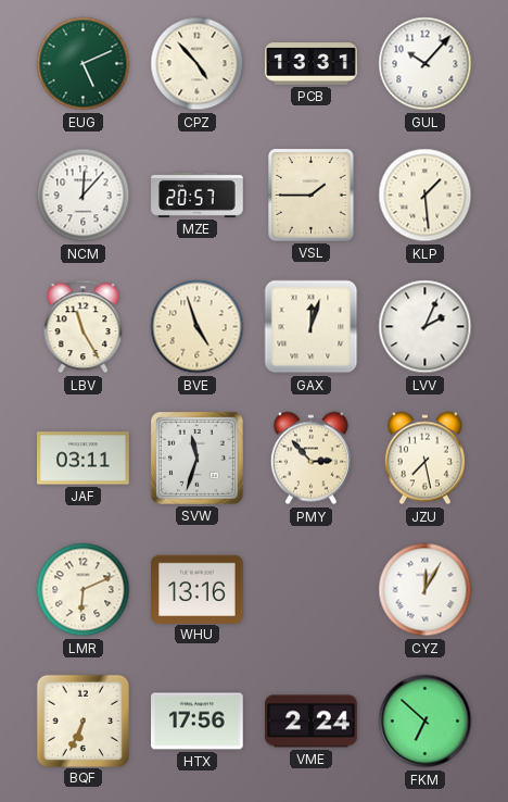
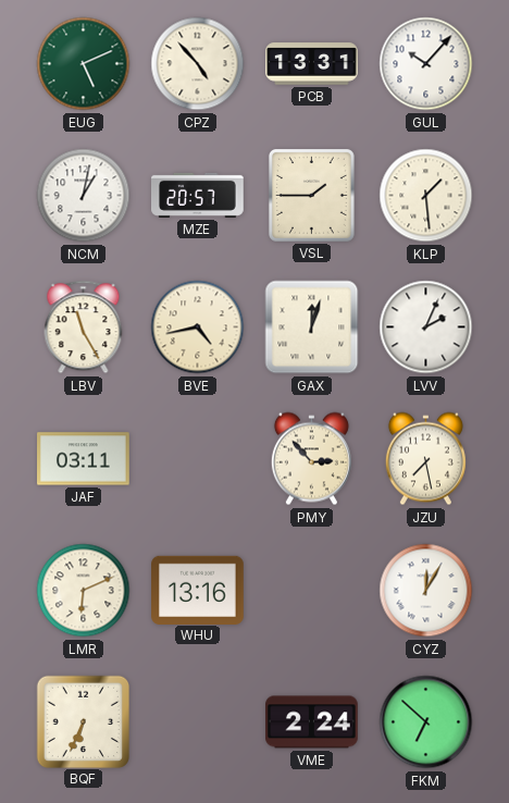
NCM: 12:07 -> 1:02 (84, 196)
BVE: 4:57 -> 4:43 (198, 328)
SVW: 11:33 -> none (196, 458)
HTX: 17:56 -> none (198, 722)
